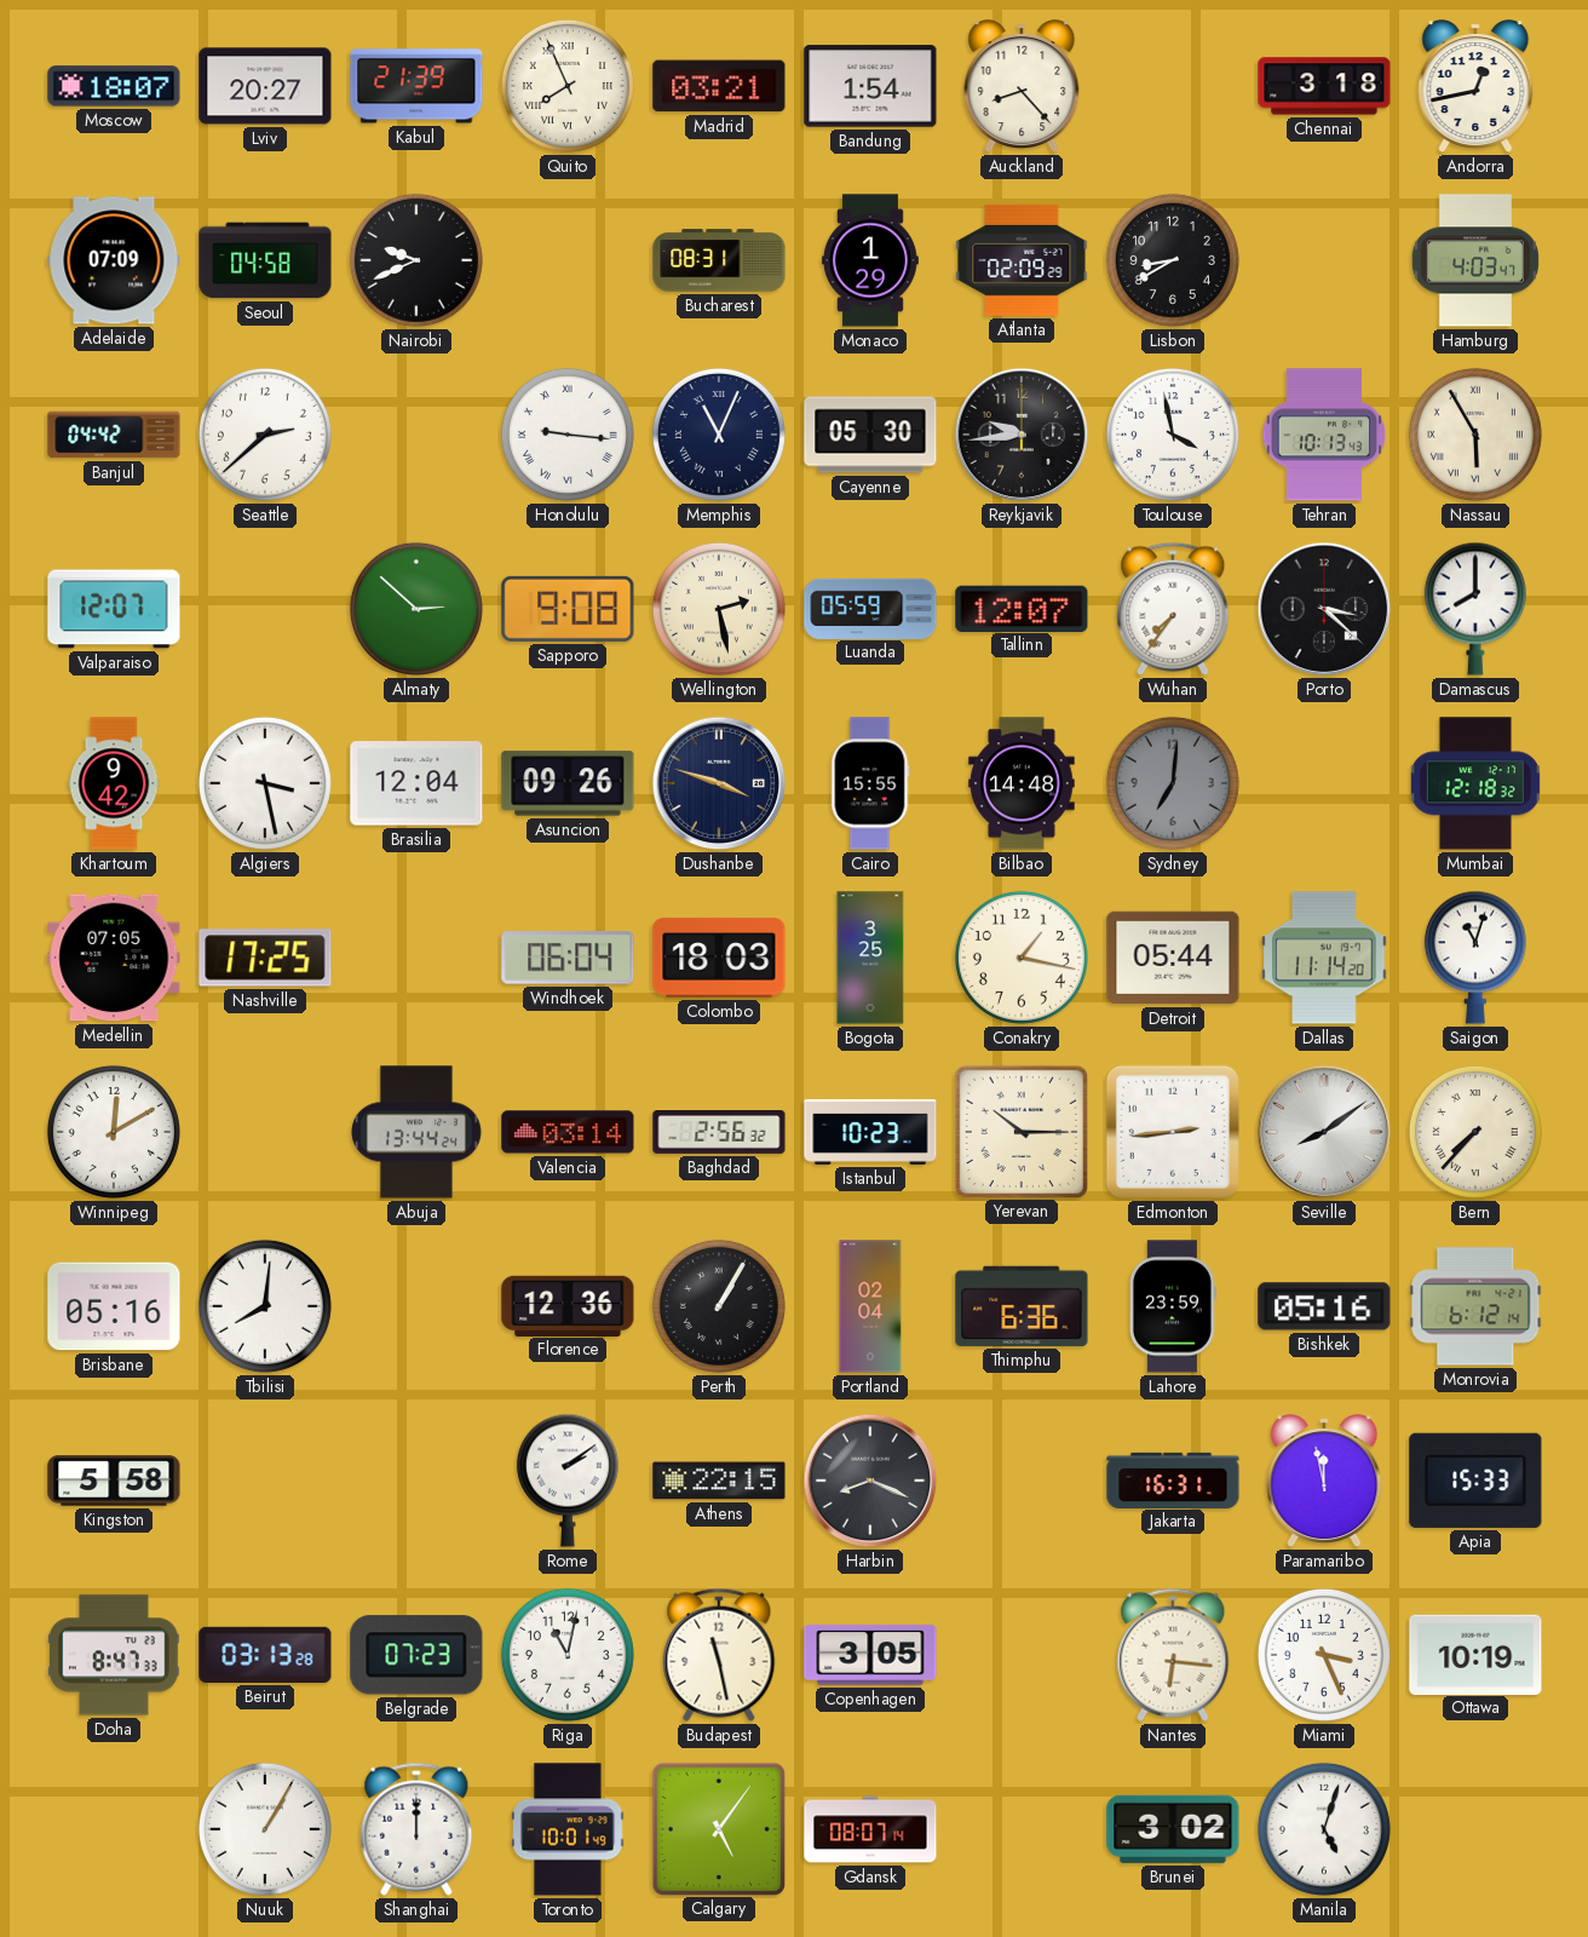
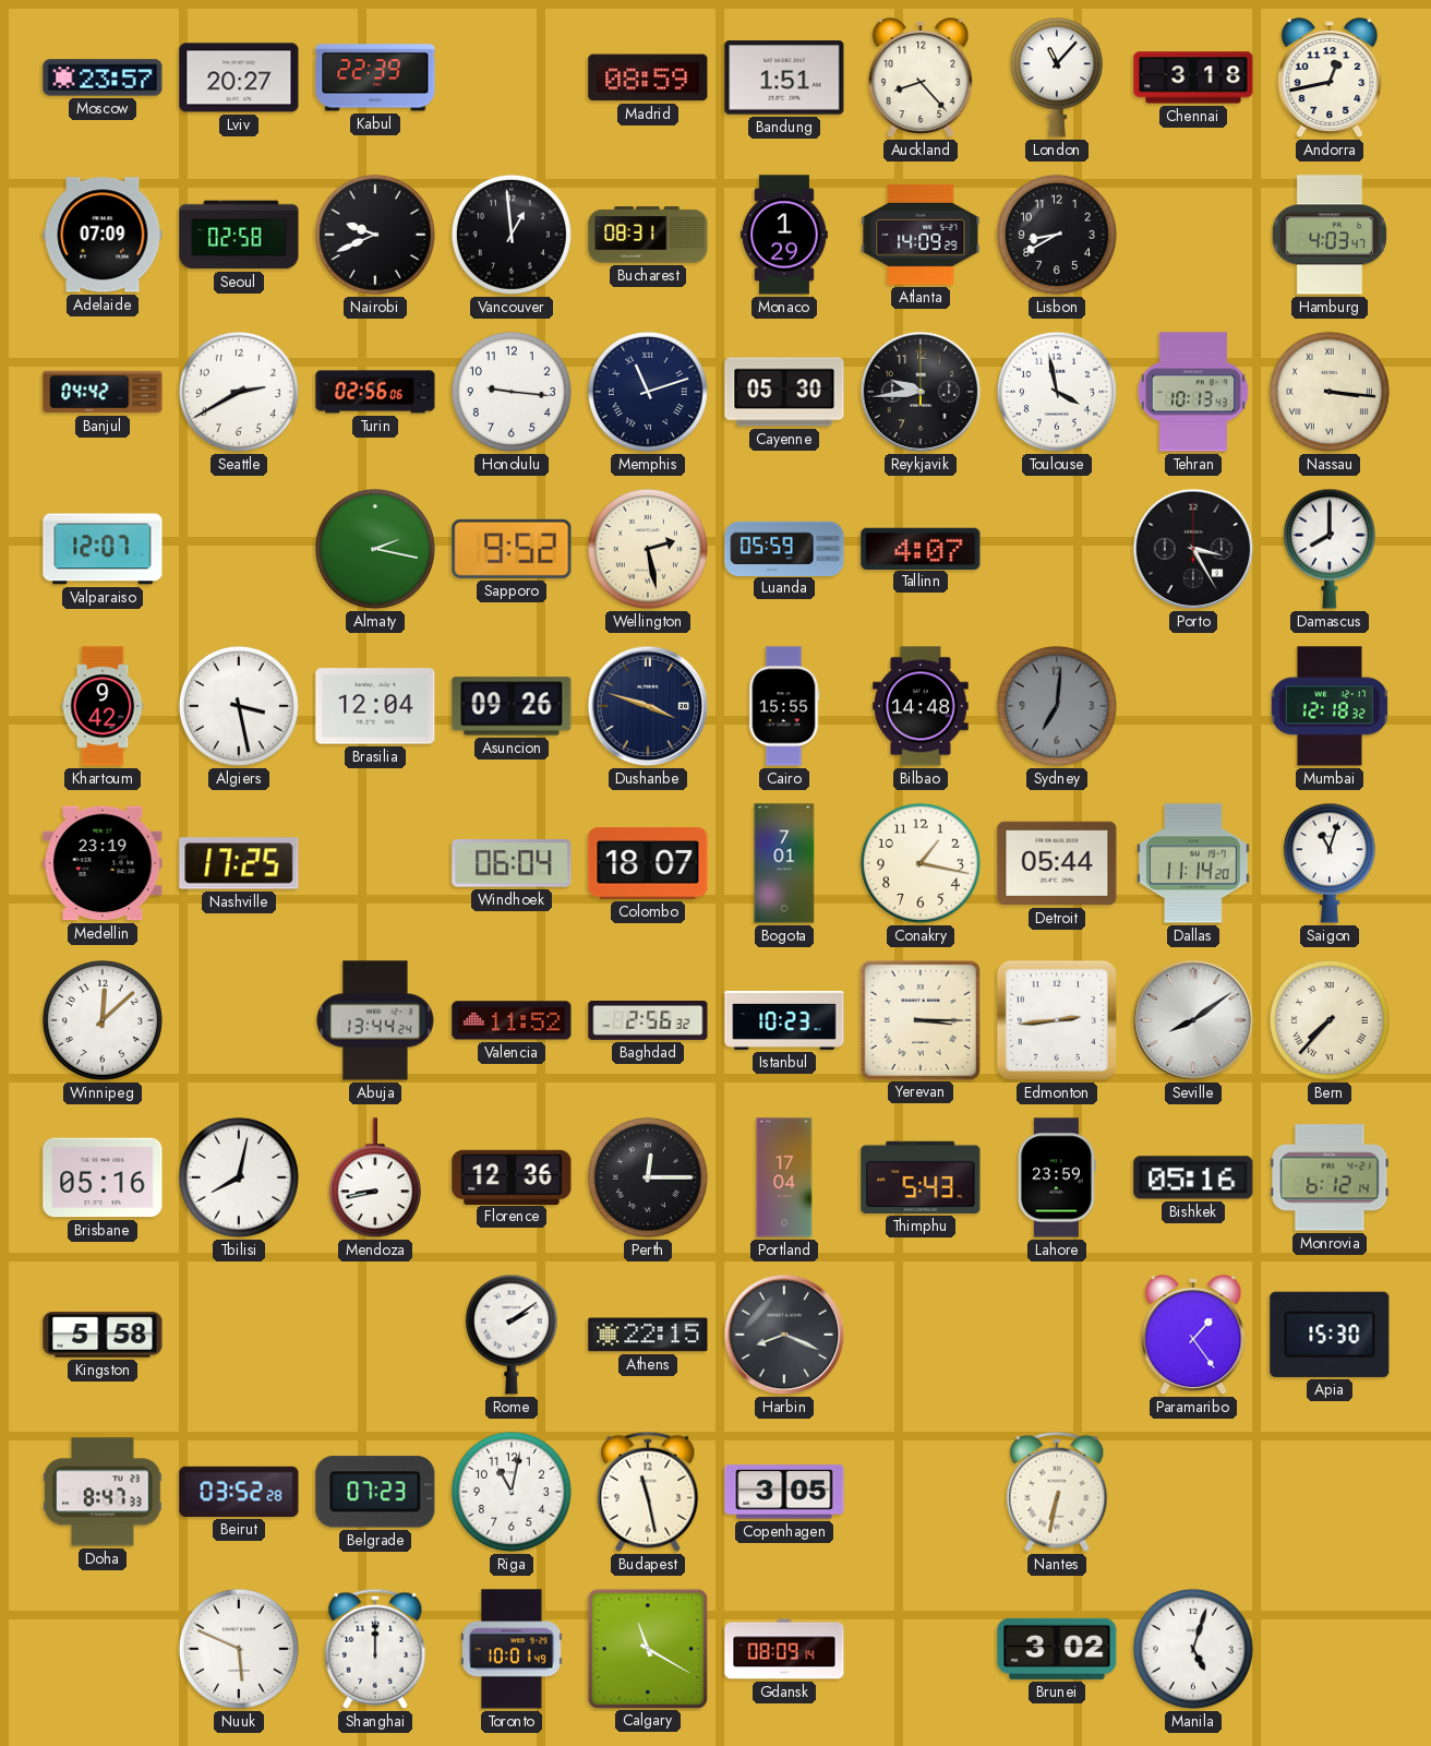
Moscow: 18:07 -> 23:57 (103, 77)
Kabul: 21:39 -> 22:39 (375, 77)
Quito: 7:56 -> none (568, 86)
Madrid: 03:21 -> 08:59 (648, 77)
Bandung: 1:54 -> 1:51 (784, 77)
London: none -> 11:07 (1057, 77)
Seoul: 04:58 -> 02:58 (239, 235)
Vancouver: none -> 12:59 (512, 235)
Atlanta: 02:09 -> 14:09 (921, 235)
Seattle: 2:38 -> 2:40 (239, 392)
Turin: none -> 02:56 (375, 392)
Honolulu numerals: Roman -> Arabic (512, 392)
Memphis: 11:04 -> 11:12 (648, 392)
Nassau: 5:55 -> 3:16 (1330, 392)
Almaty: 2:52 -> 2:17 (375, 549)
Sapporo: 9:08 -> 9:52 (512, 549)
Tallinn: 12:07 -> 4:07 (921, 548)
Wuhan: 7:36 -> none (1173, 609)
Porto: 3:22 -> 3:25 (1193, 549)
Medellin: 07:05 -> 23:19 (103, 863)
Colombo: 18:03 -> 18:07 (648, 863)
Bogota: 3:25 -> 7:01 (784, 863)
Winnipeg: 12:10 -> 12:08 (103, 1020)
Valencia: 03:14 -> 11:52 (512, 1020)
Yerevan: 10:15 -> 3:15 (919, 1019)
Tbilisi: 8:01 -> 8:02 (239, 1177)
Mendoza: none -> 8:43 (375, 1179)
Perth: 1:05 -> 12:15 (648, 1177)
Portland: 02:04 -> 17:04 (784, 1177)
Thimphu: 6:36 -> 5:43 (921, 1177)
Jakarta: 16:31 -> none (1173, 1479)
Paramaribo: 11:58 -> 1:24 (1193, 1336)
Apia: 15:33 -> 15:30 (1330, 1335)
Beirut: 03:13 -> 03:52 (239, 1492)
Nantes: 6:16 -> 6:32 (1057, 1492)
Miami: 3:26 -> none (1324, 1655)
Ottawa: 10:19 -> none (1475, 1654)
Nuuk: 1:05 -> 5:49 (239, 1649)
Calgary: 5:06 -> 11:20 (647, 1648)
Gdansk: 08:07 -> 08:09 (784, 1649)
